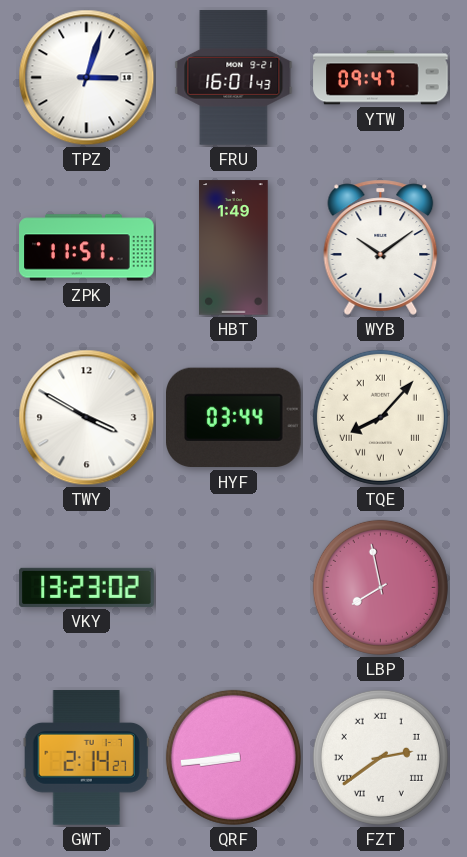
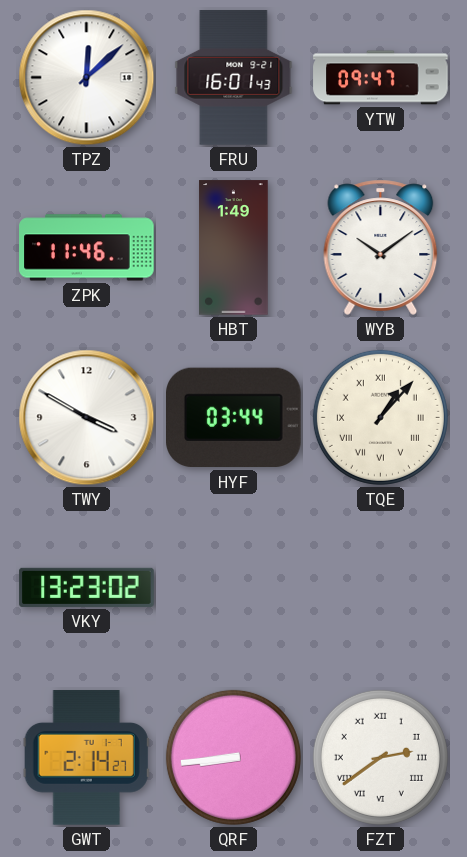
TPZ: 3:03 -> 12:08 (87, 78)
ZPK: 11:51 -> 11:46 (87, 248)
TQE: 8:07 -> 1:07 (380, 417)
LBP: 7:58 -> none (380, 587)
